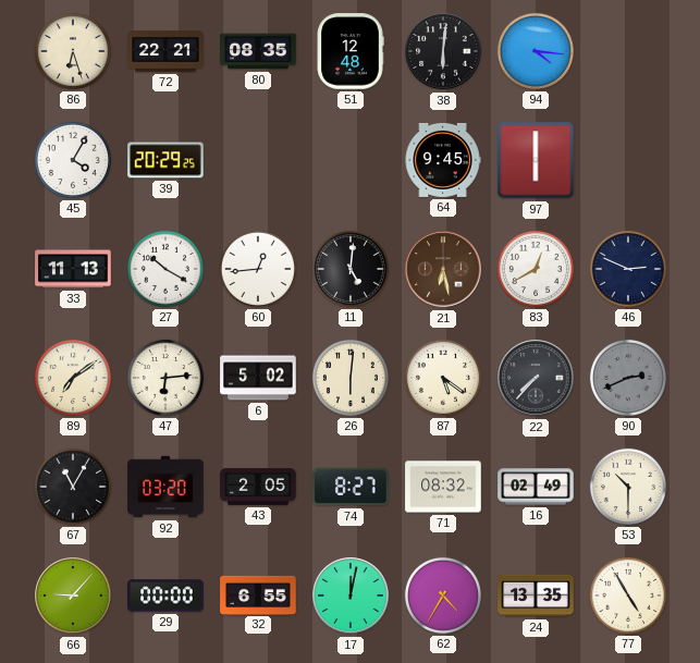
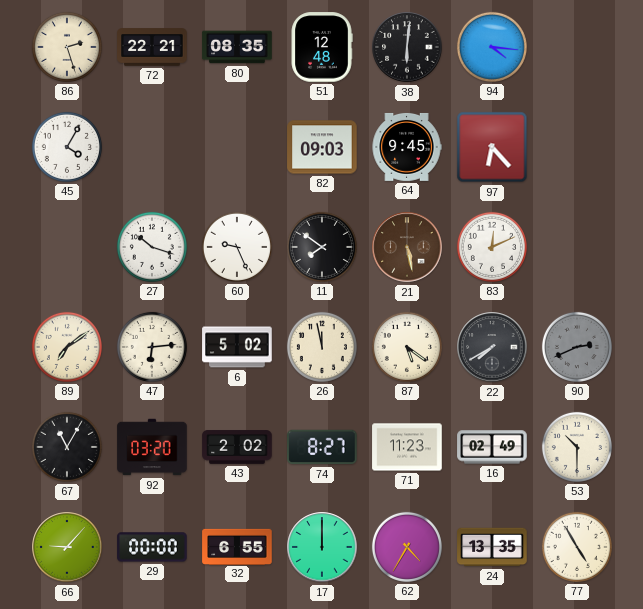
86: 6:27 -> 2:27 (67, 47)
39: 20:29 -> none (165, 160)
82: none -> 09:03 (322, 147)
97: 6:00 -> 6:23 (492, 147)
33: 11:13 -> none (73, 269)
27: 10:20 -> 10:18 (152, 247)
60: 12:44 -> 9:26 (237, 247)
11: 5:01 -> 7:51 (322, 247)
21: 6:28 -> 5:28 (407, 247)
83: 12:40 -> 12:11 (492, 247)
46: 2:49 -> none (628, 269)
26: 6:01 -> 11:58 (322, 347)
22: 7:37 -> 7:40 (492, 347)
43: 2:05 -> 2:02 (237, 447)
71: 08:32 -> 11:23 (407, 447)
17: 12:02 -> 12:00 (322, 547)
